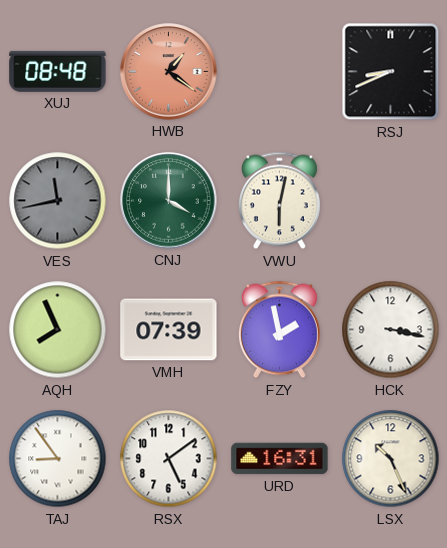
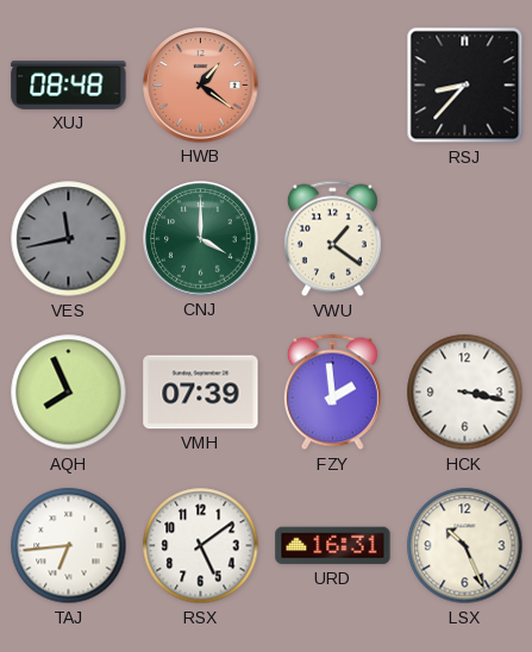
RSJ: 8:41 -> 8:37 (465, 86)
VWU: 6:02 -> 1:21 (332, 239)
FZY: 1:58 -> 1:59 (332, 393)
TAJ: 8:54 -> 6:44 (69, 546)
